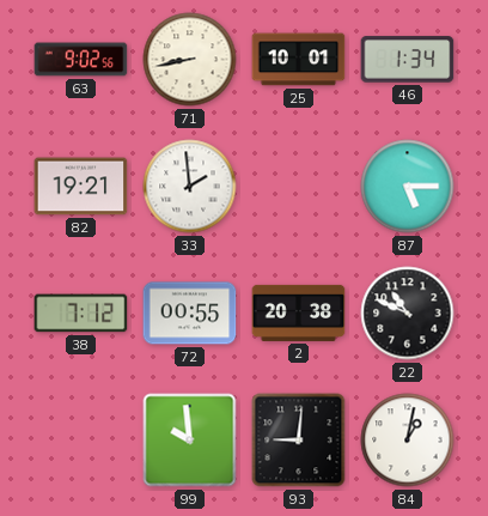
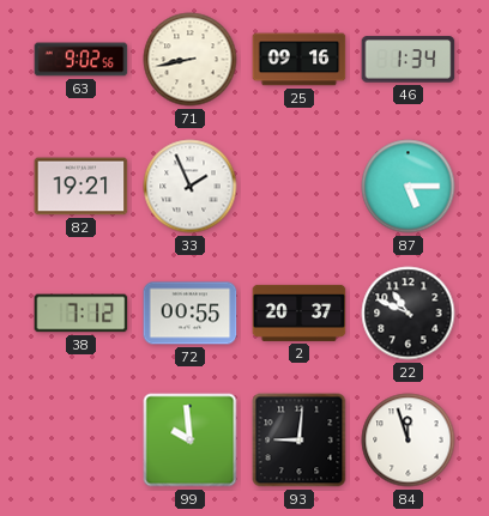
25: 10:01 -> 09:16 (300, 60)
33: 1:59 -> 1:56 (191, 187)
2: 20:38 -> 20:37 (300, 312)
84: 1:02 -> 11:57 (409, 441)
